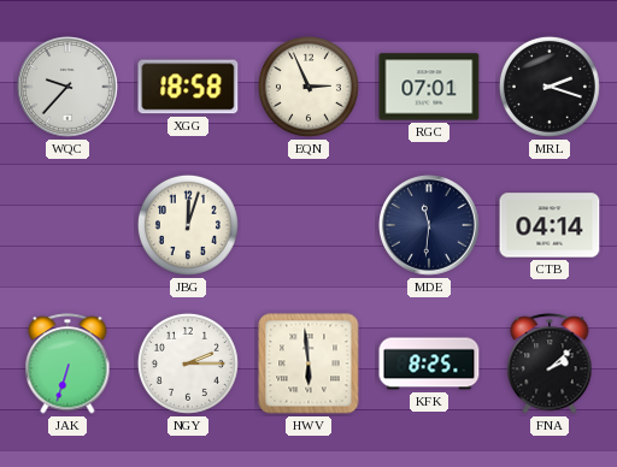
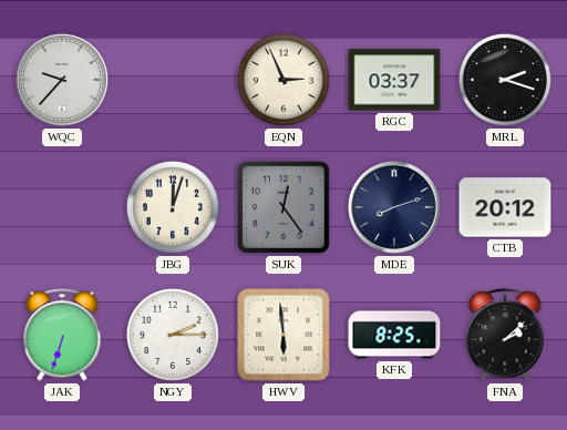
XGG: 18:58 -> none (188, 87)
RGC: 07:01 -> 03:37 (394, 80)
SUK: none -> 12:24 (283, 207)
MDE: 11:31 -> 8:12 (395, 208)
CTB: 04:14 -> 20:12 (505, 207)
